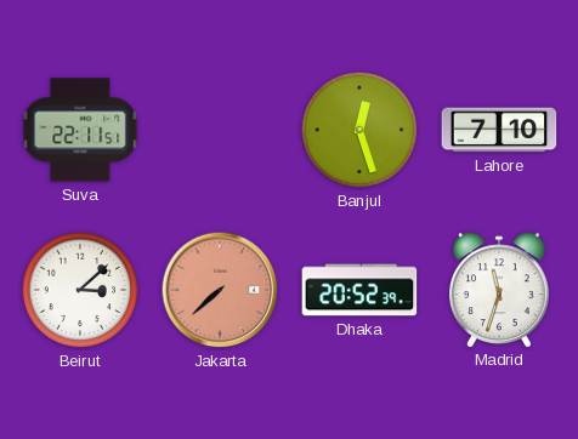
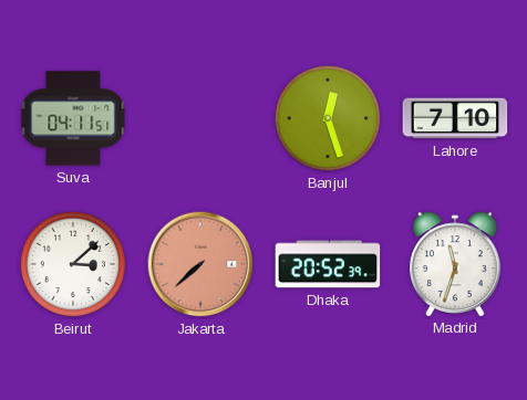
Suva: 22:11 -> 04:11 (73, 118)
